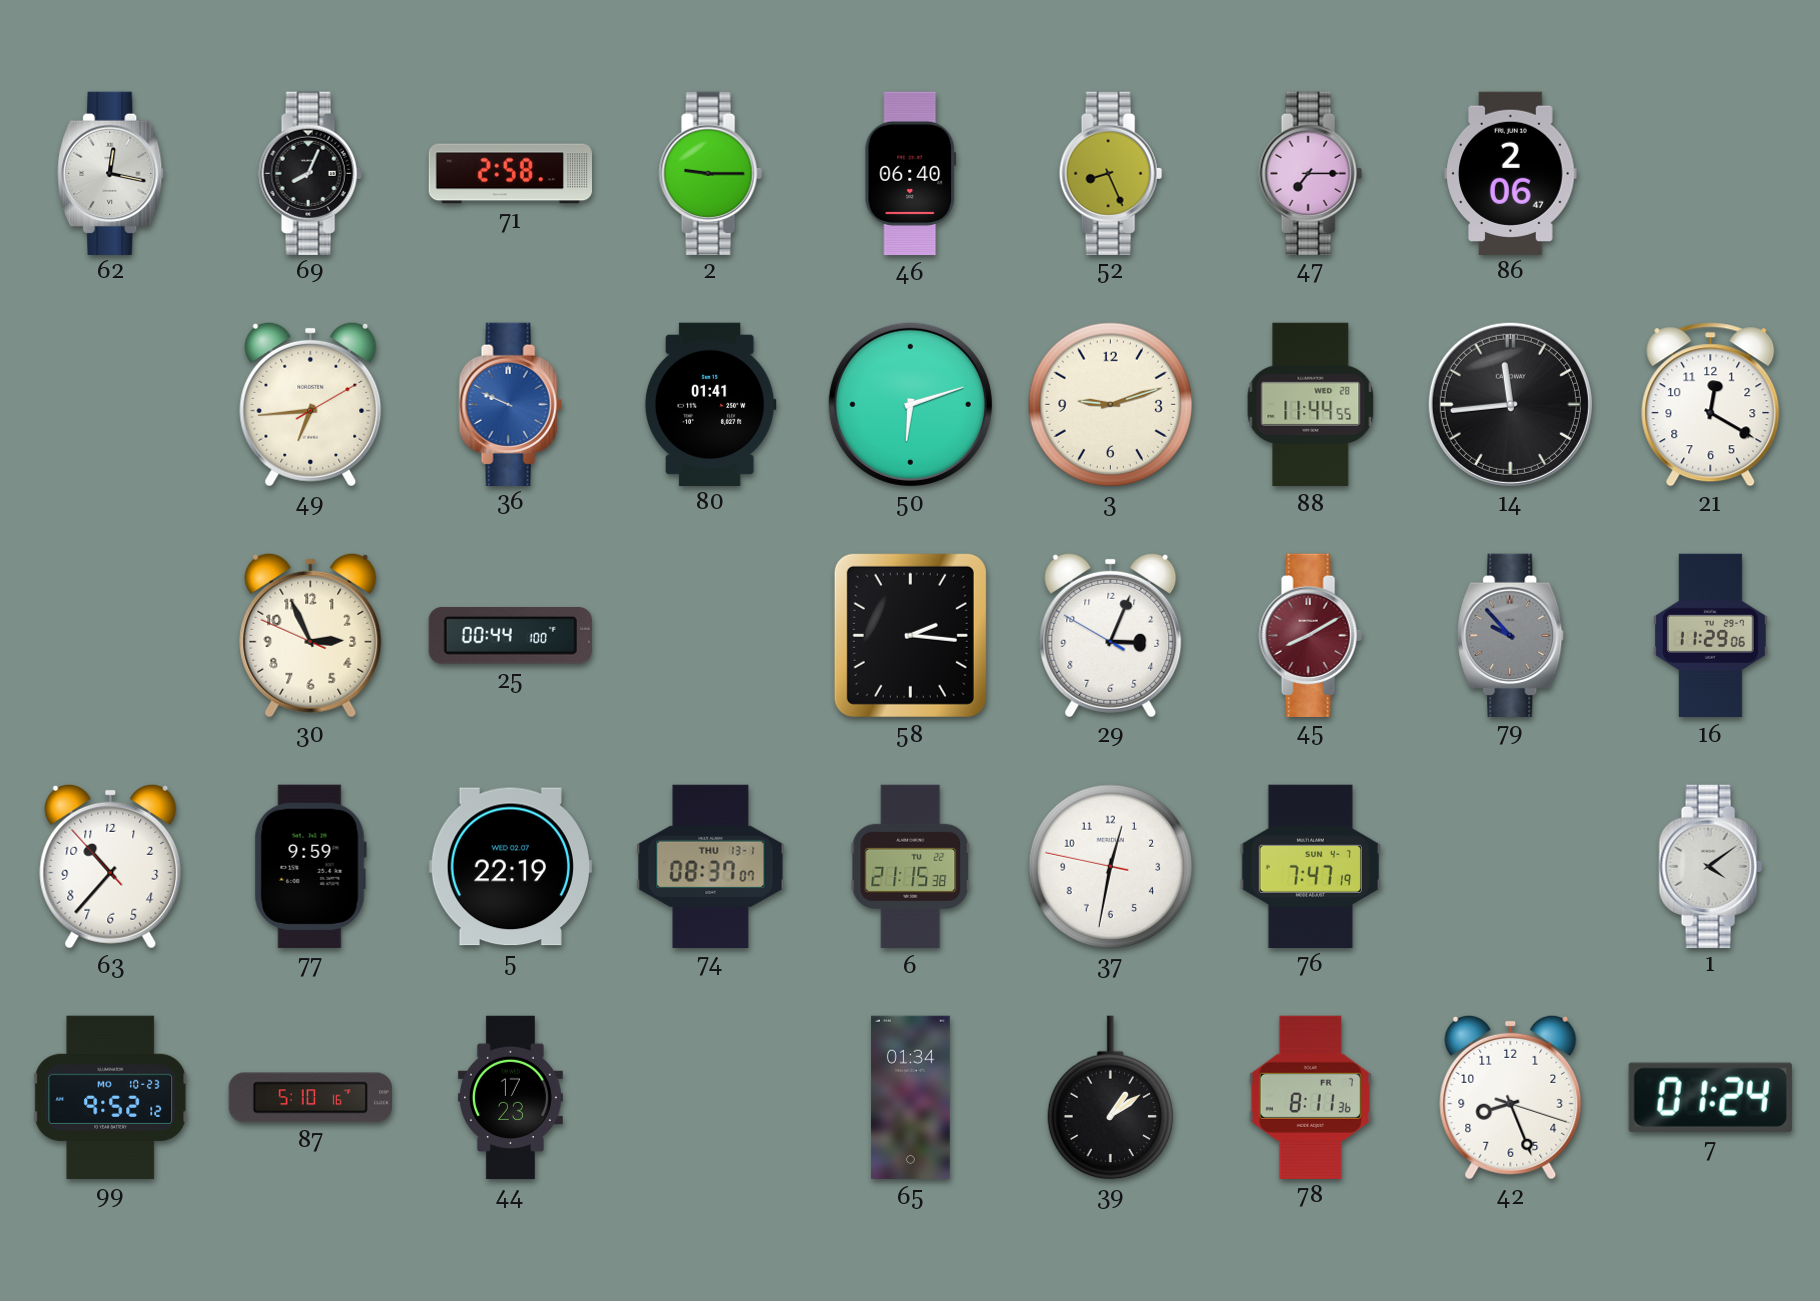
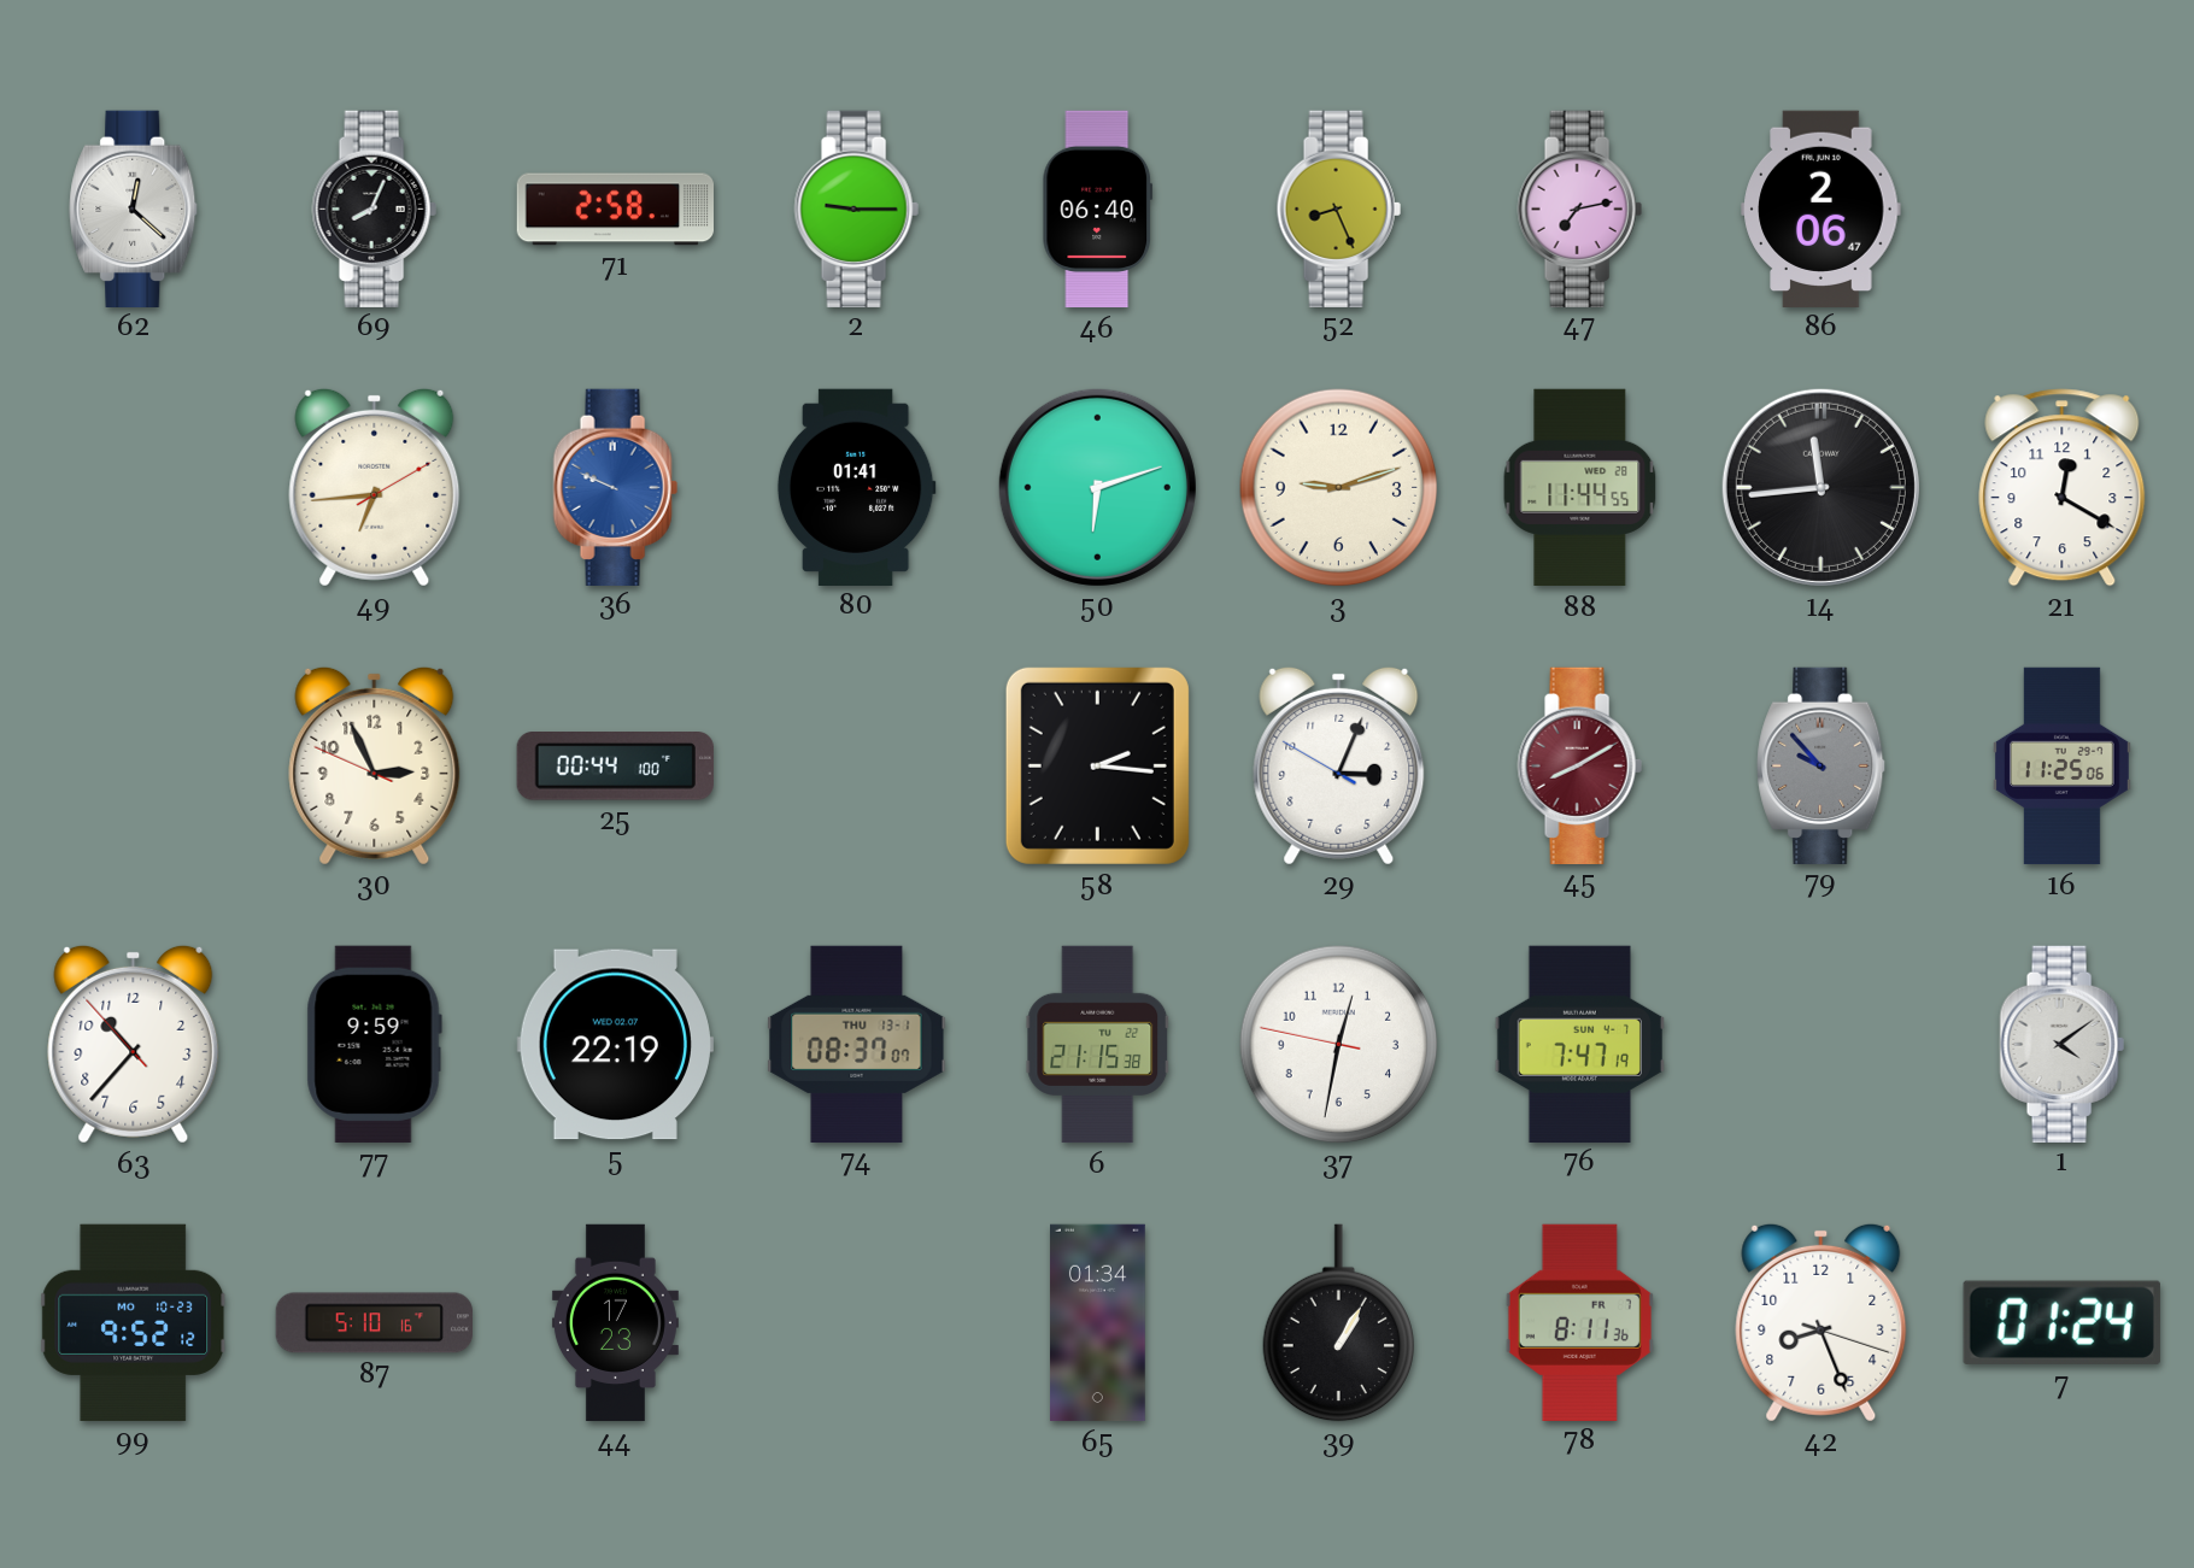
62: 12:17 -> 12:22 (134, 209)
47: 7:15 -> 7:13 (1579, 209)
16: 11:29 -> 11:25 (2061, 767)
39: 1:09 -> 1:05 (1338, 1323)
